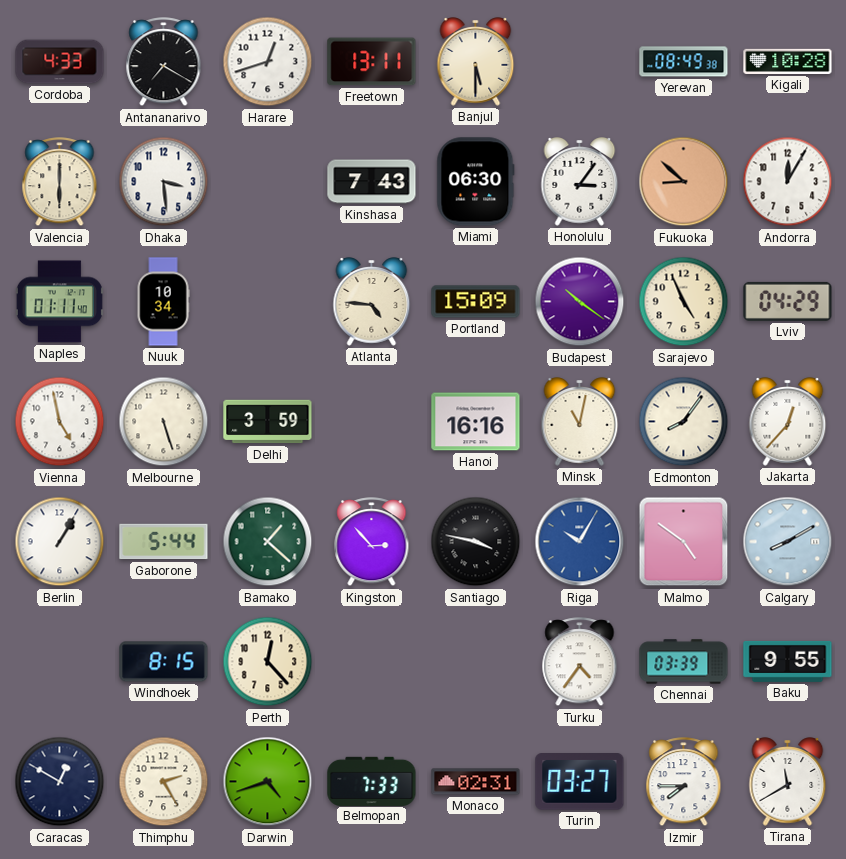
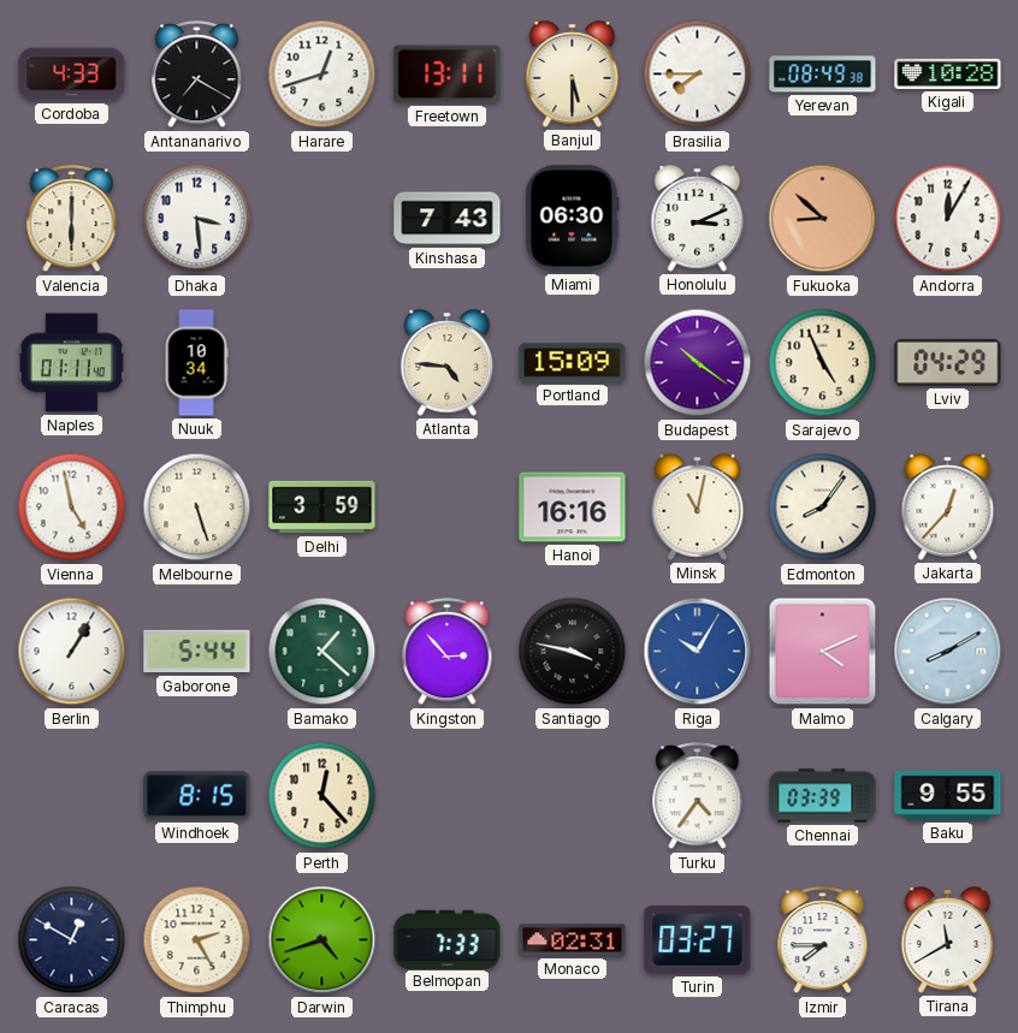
Brasilia: none -> 7:45 (698, 75)
Honolulu: 3:06 -> 3:11 (698, 219)
Malmo: 4:51 -> 4:11 (823, 652)
